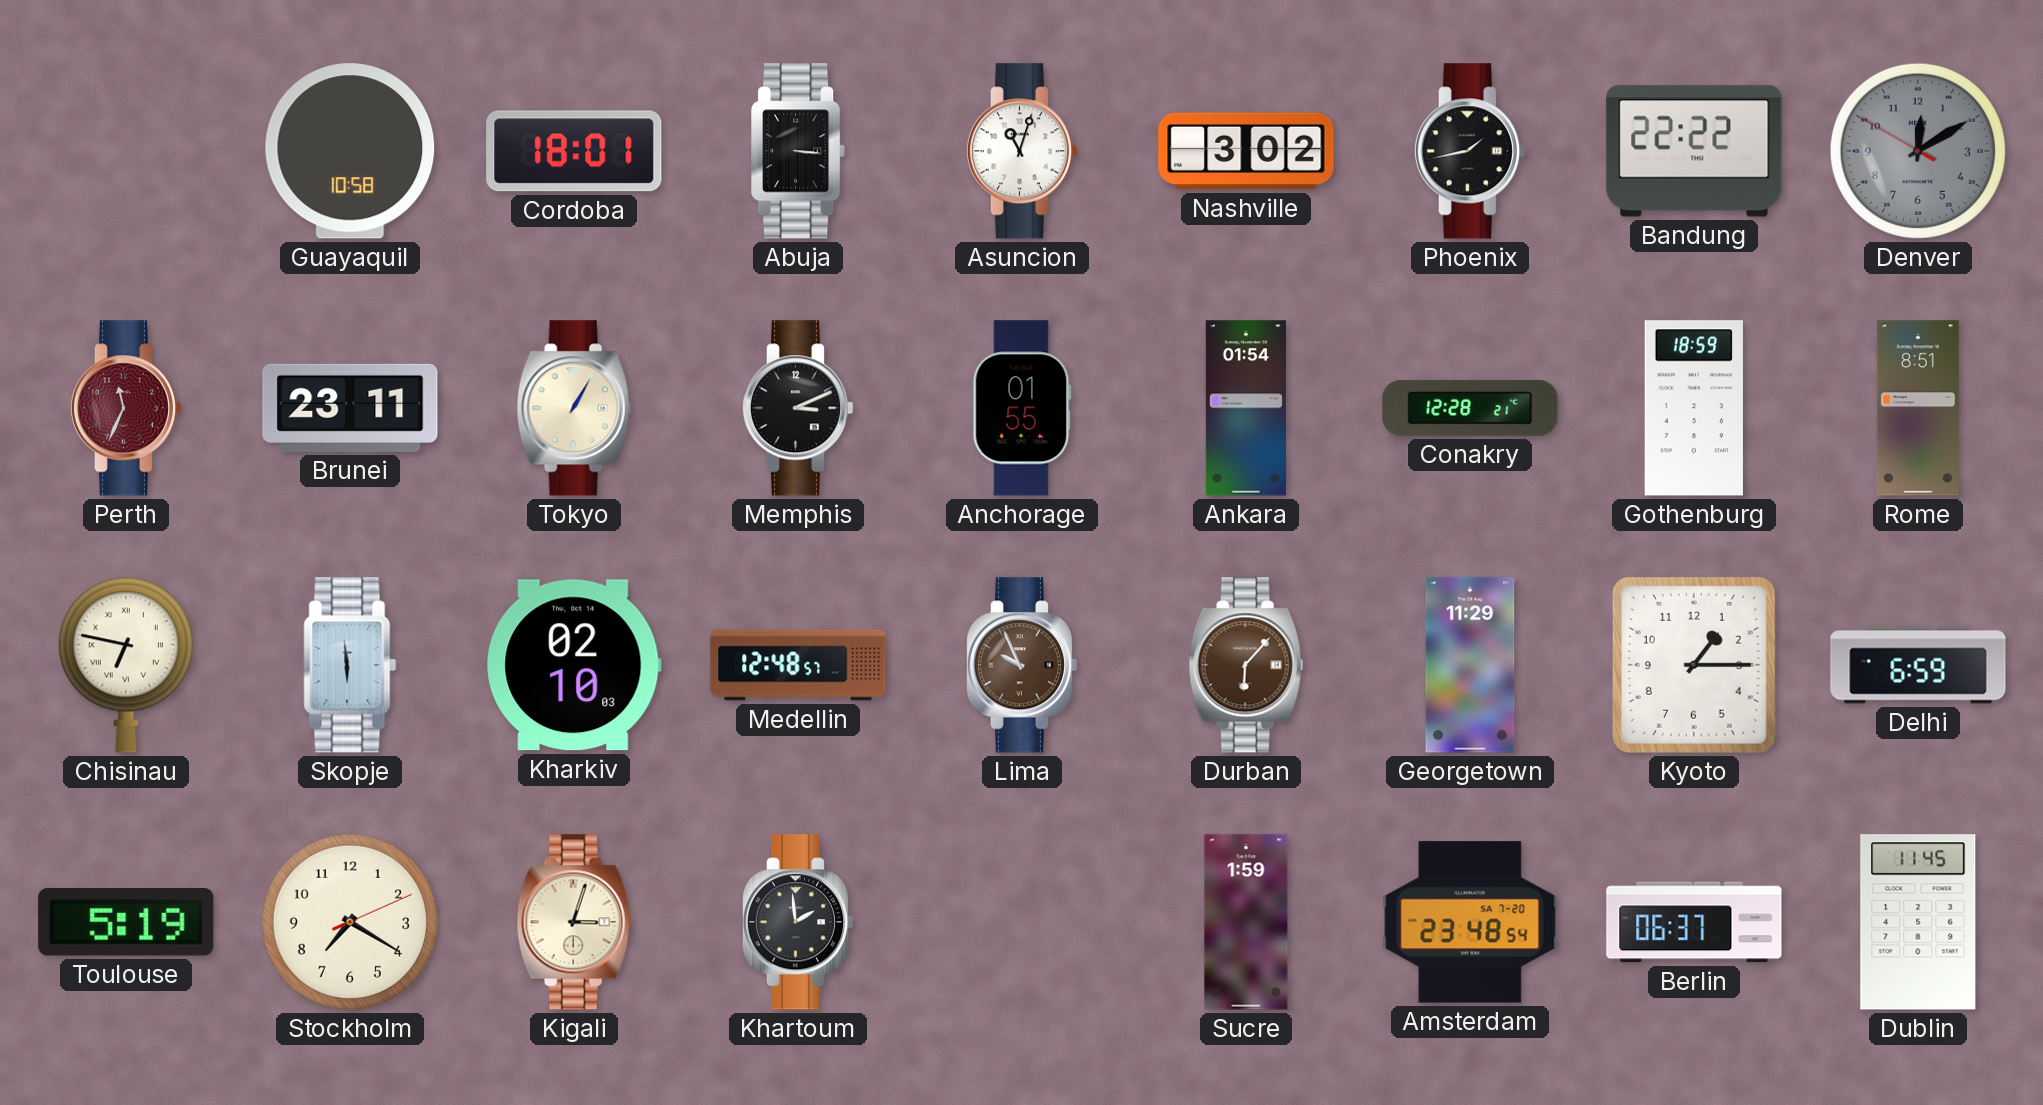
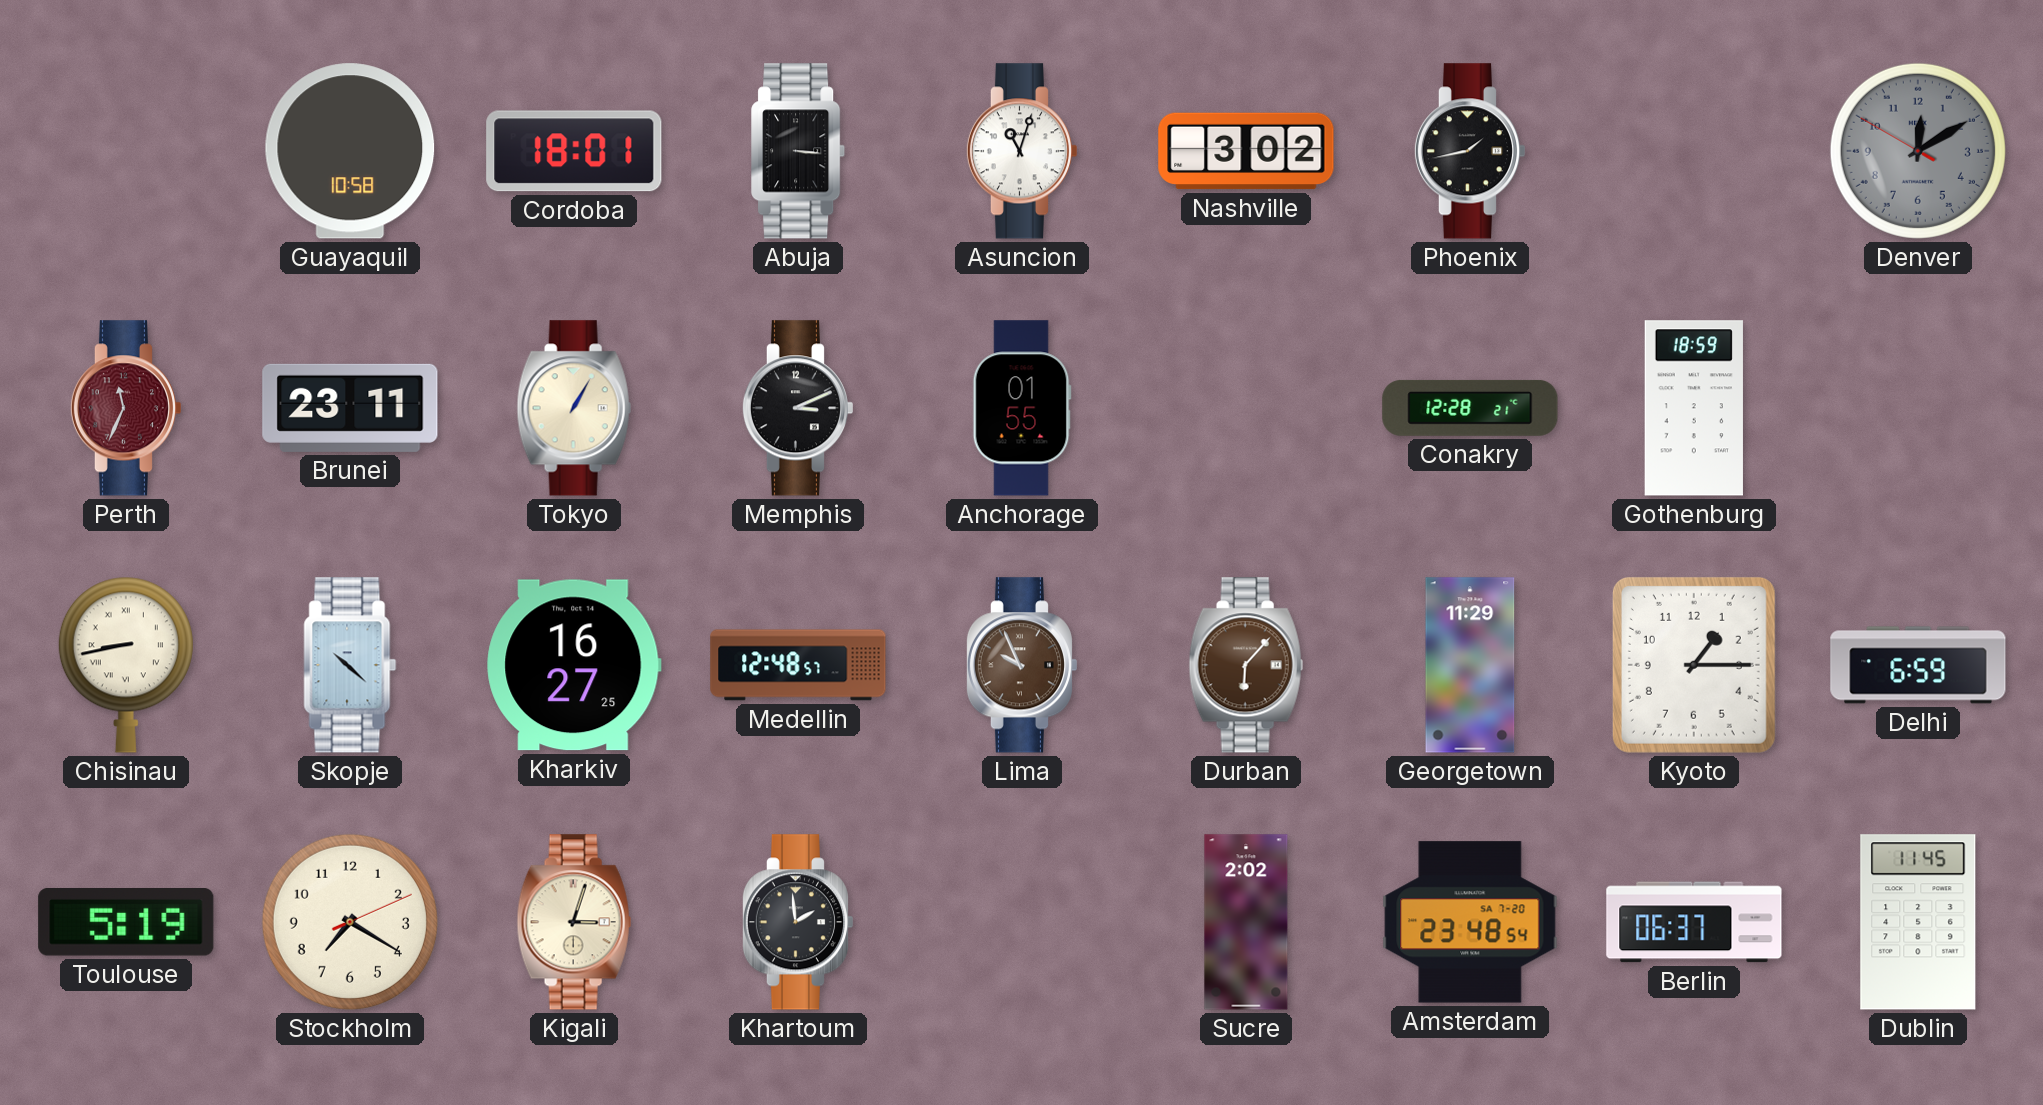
Bandung: 22:22 -> none (1694, 151)
Ankara: 01:54 -> none (1246, 408)
Rome: 8:51 -> none (1918, 408)
Chisinau: 6:47 -> 8:43 (126, 665)
Skopje: 5:59 -> 10:22 (350, 665)
Kharkiv: 02:10 -> 16:27 (574, 665)
Sucre: 1:59 -> 2:02 (1246, 922)
